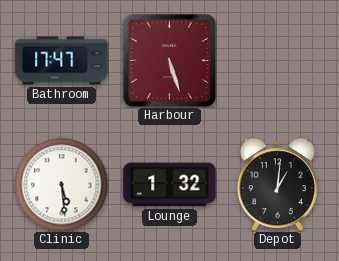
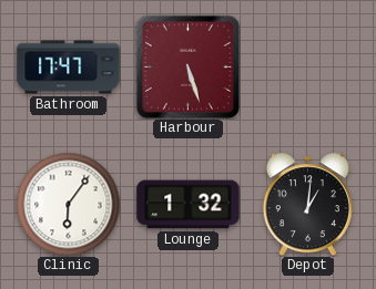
Clinic: 5:29 -> 6:06 (68, 204)
